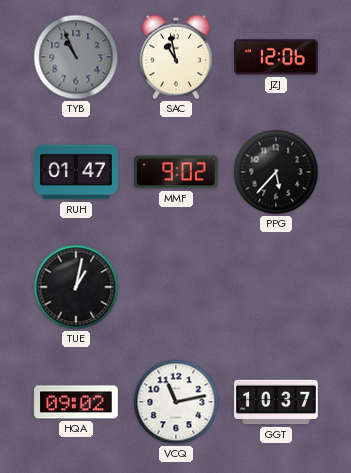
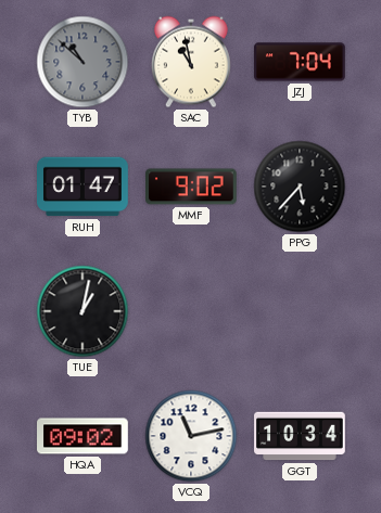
TYB: 10:56 -> 10:52 (82, 62)
JZJ: 12:06 -> 7:04 (300, 62)
GGT: 10:37 -> 10:34 (300, 436)
